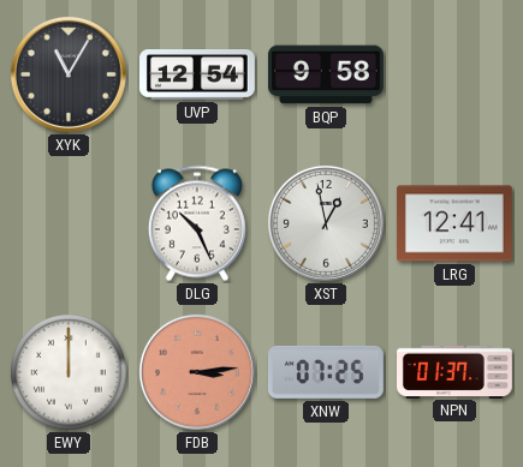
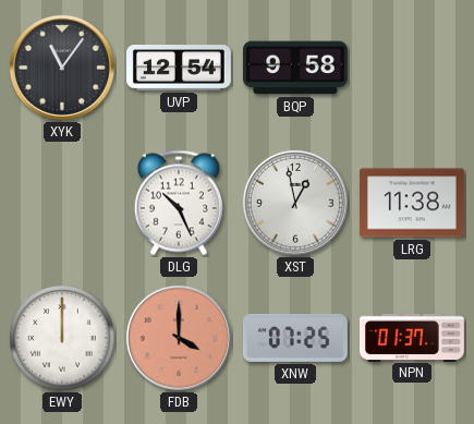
XYK: 11:05 -> 11:06 (62, 68)
LRG: 12:41 -> 11:38 (412, 203)
FDB: 3:14 -> 4:00 (179, 338)
